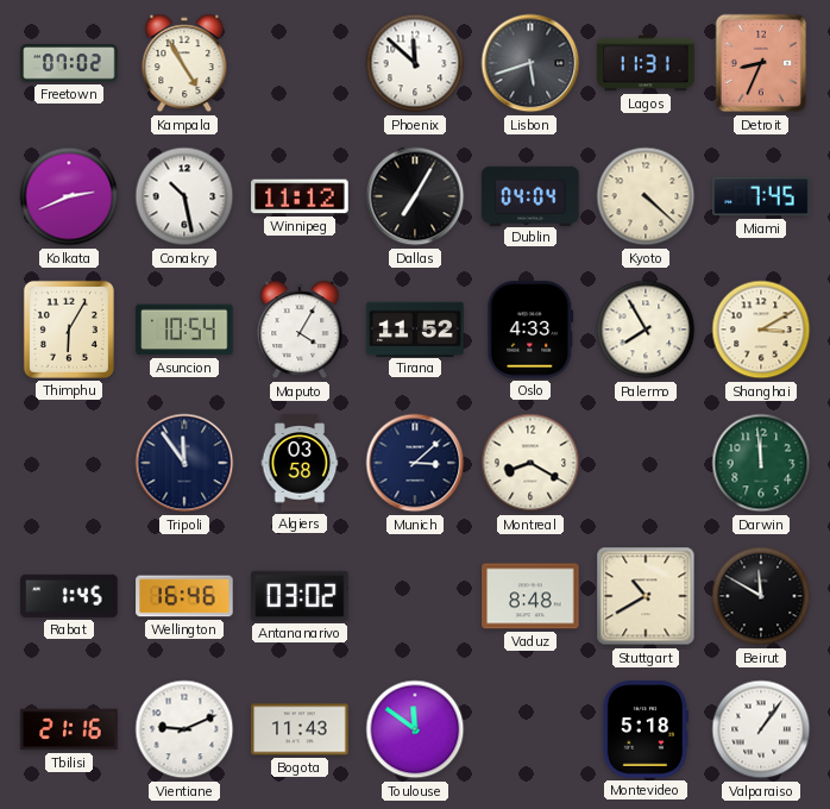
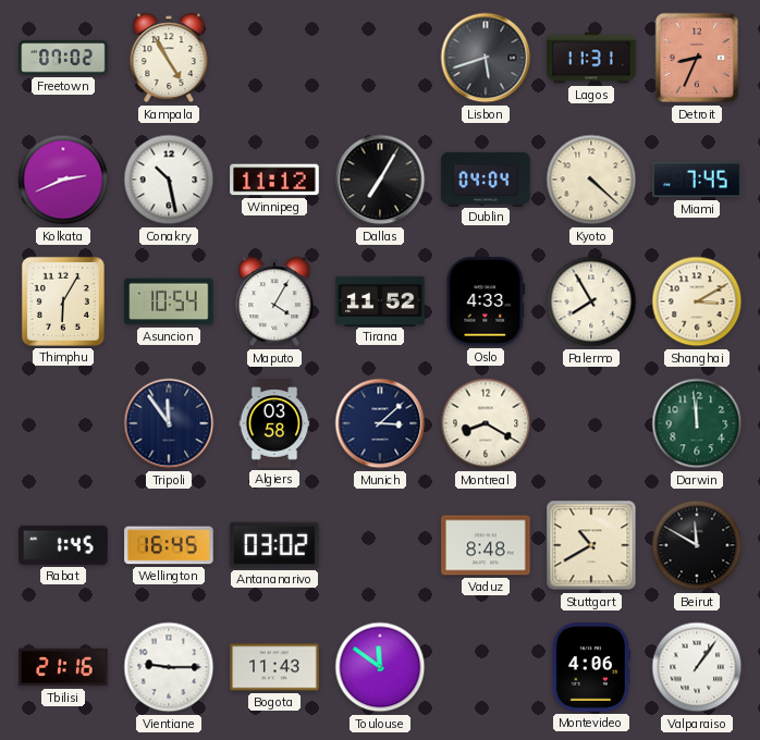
Phoenix: 11:52 -> none (415, 63)
Wellington: 16:46 -> 16:45 (169, 545)
Vientiane: 9:11 -> 9:15 (169, 667)
Montevideo: 5:18 -> 4:06 (591, 667)
